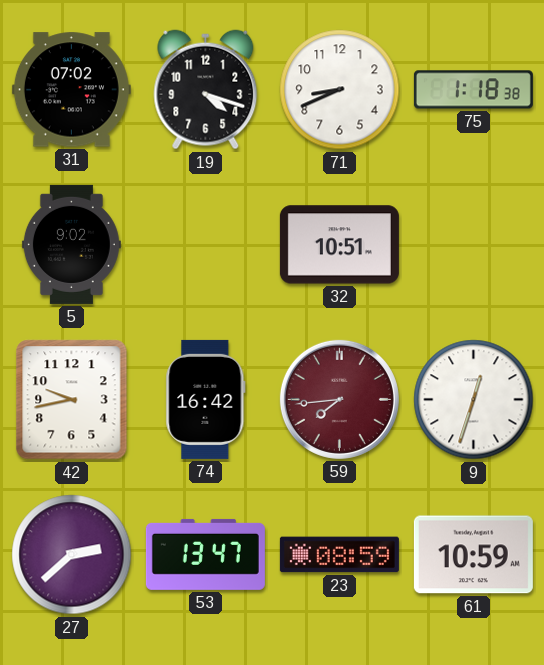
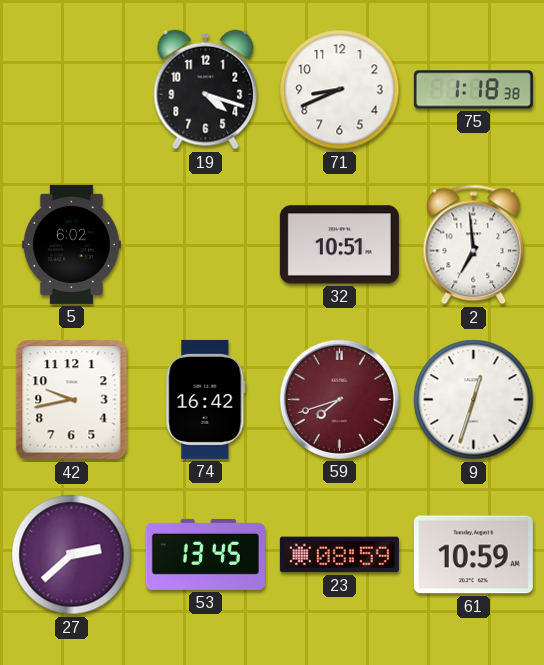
31: 07:02 -> none (71, 90)
5: 9:02 -> 6:02 (71, 244)
2: none -> 6:59 (474, 245)
59: 7:44 -> 7:42 (339, 399)
53: 13:47 -> 13:45 (205, 554)
